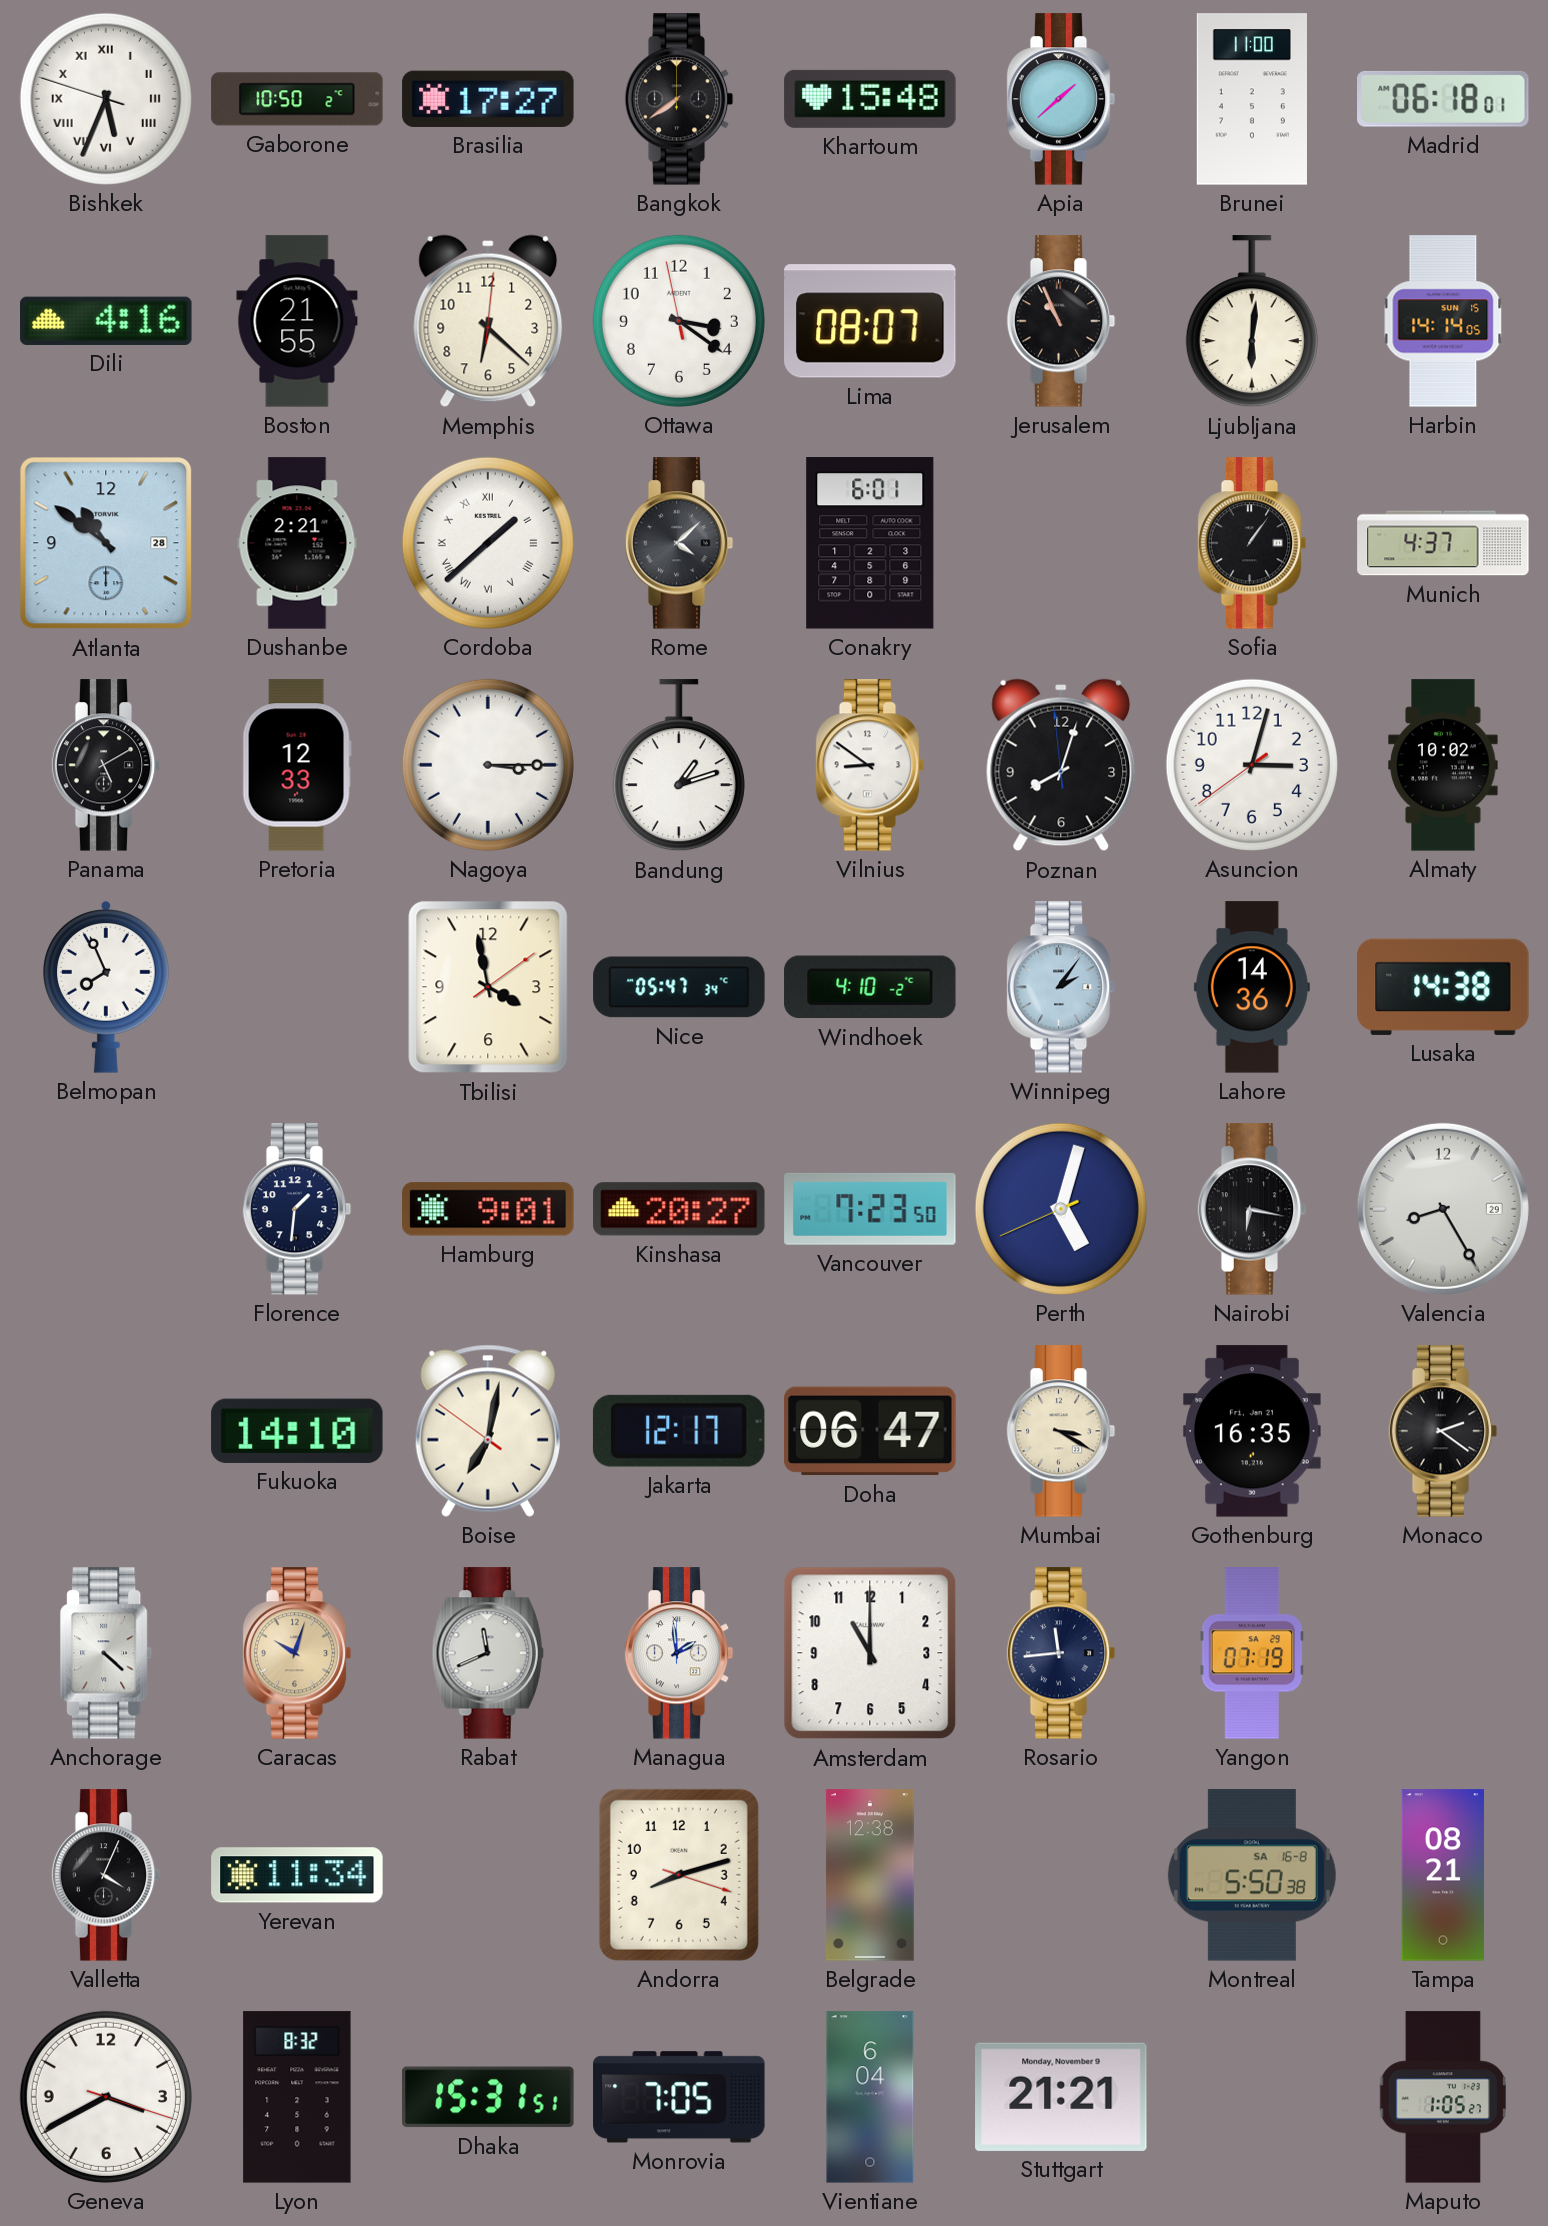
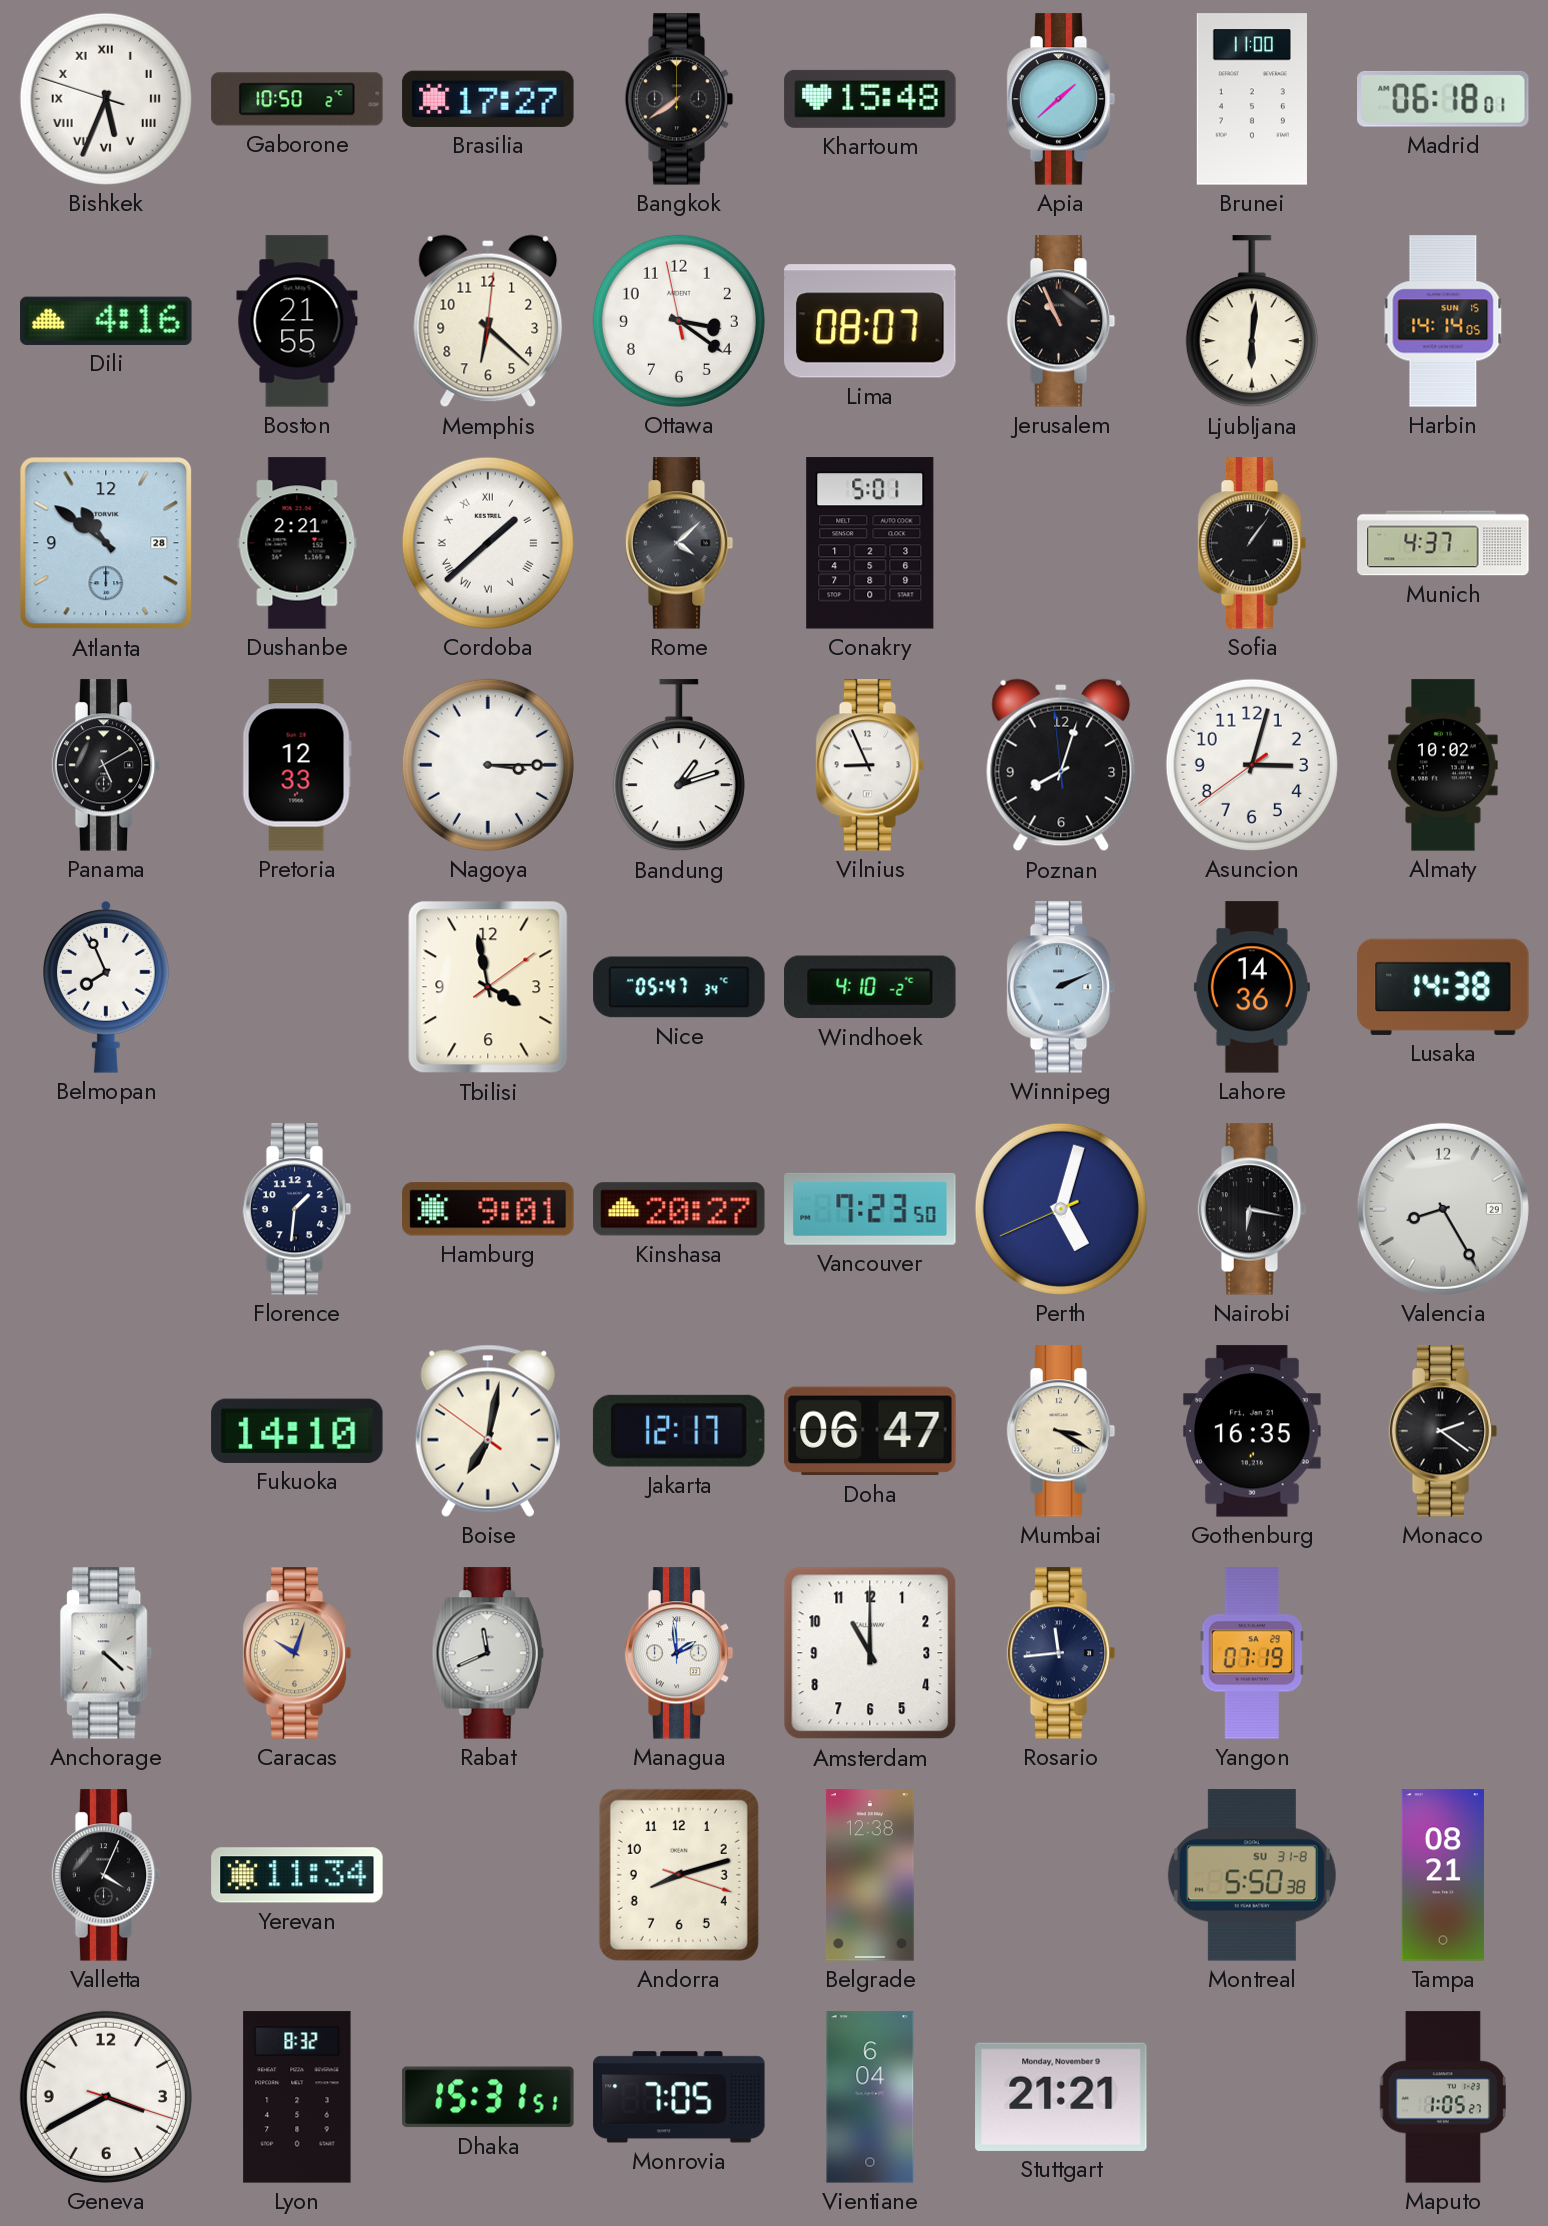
Conakry: 6:01 -> 5:01 (870, 543)
Vilnius: 8:51 -> 8:56 (870, 765)
Winnipeg: 2:06 -> 2:11 (1061, 987)
Montreal date: SA 16-8 -> SU 31-8 (1252, 1875)
